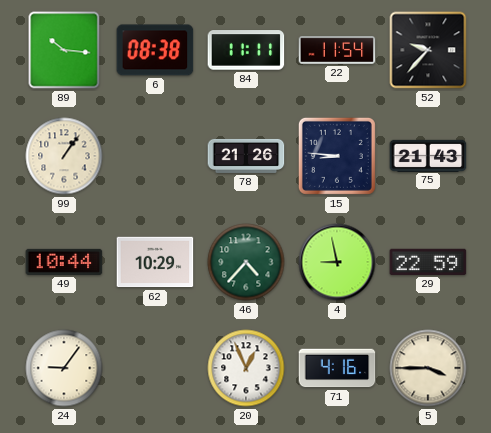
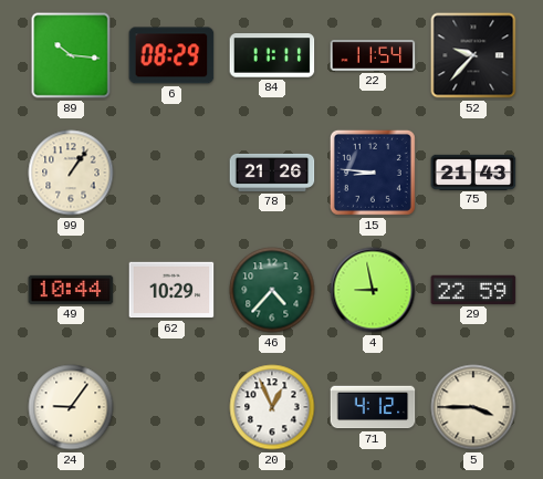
6: 08:38 -> 08:29 (171, 55)
71: 4:16 -> 4:12 (373, 407)
